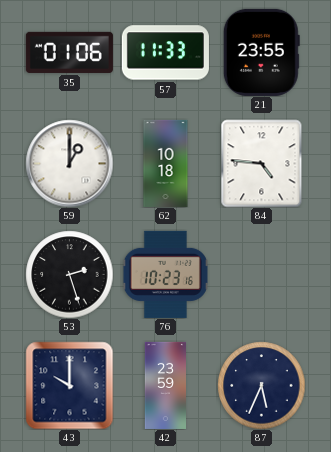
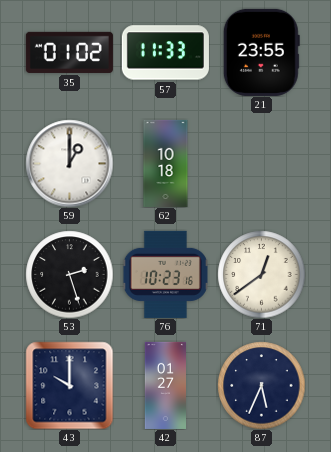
35: 01:06 -> 01:02 (69, 52)
84: 4:46 -> none (262, 163)
71: none -> 12:39 (261, 274)
42: 23:59 -> 01:27 (165, 385)
